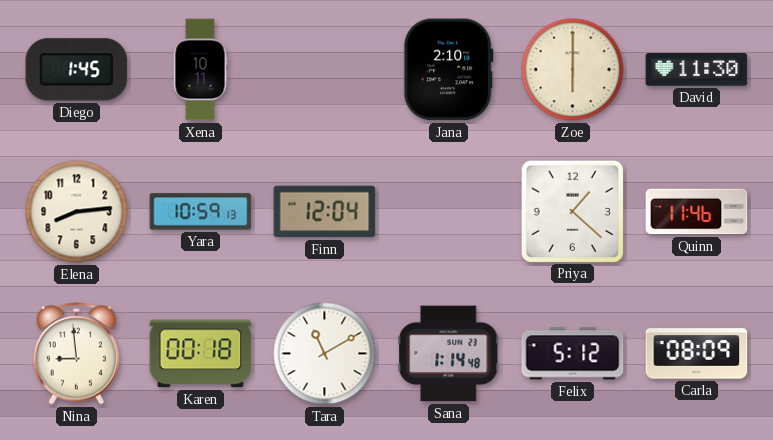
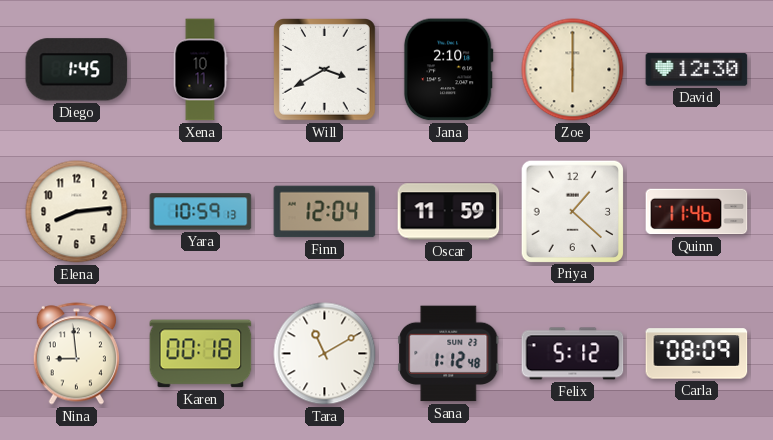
Will: none -> 3:40 (325, 70)
David: 11:30 -> 12:30 (697, 70)
Oscar: none -> 11:59 (449, 212)
Sana: 1:14 -> 1:12 (449, 354)
